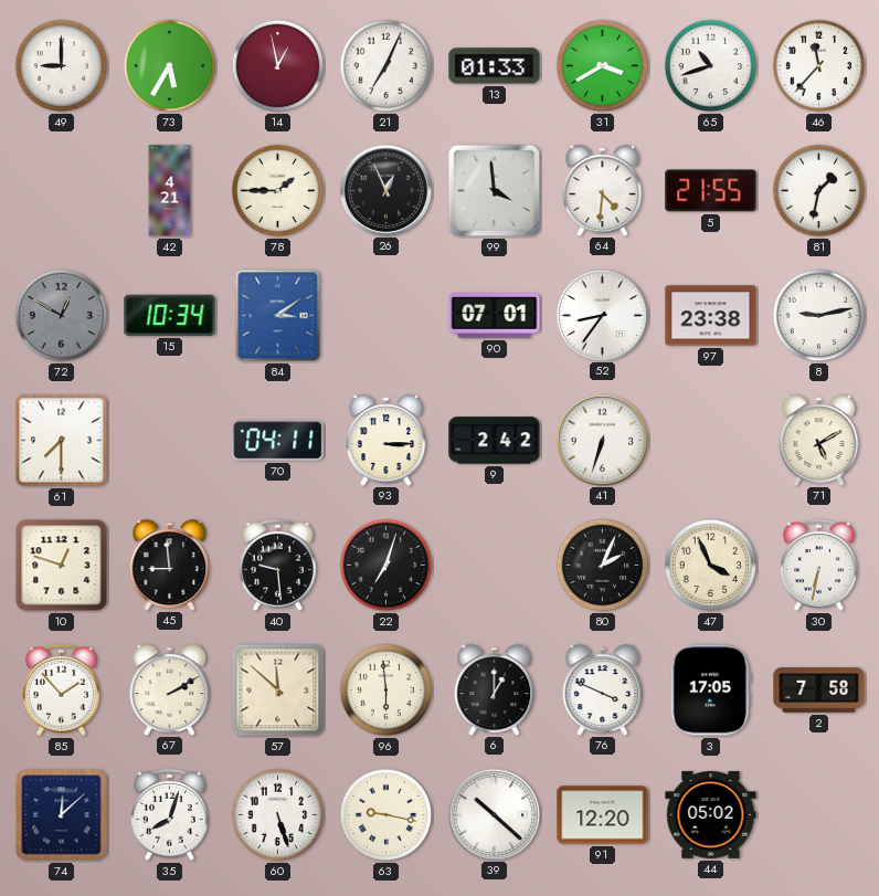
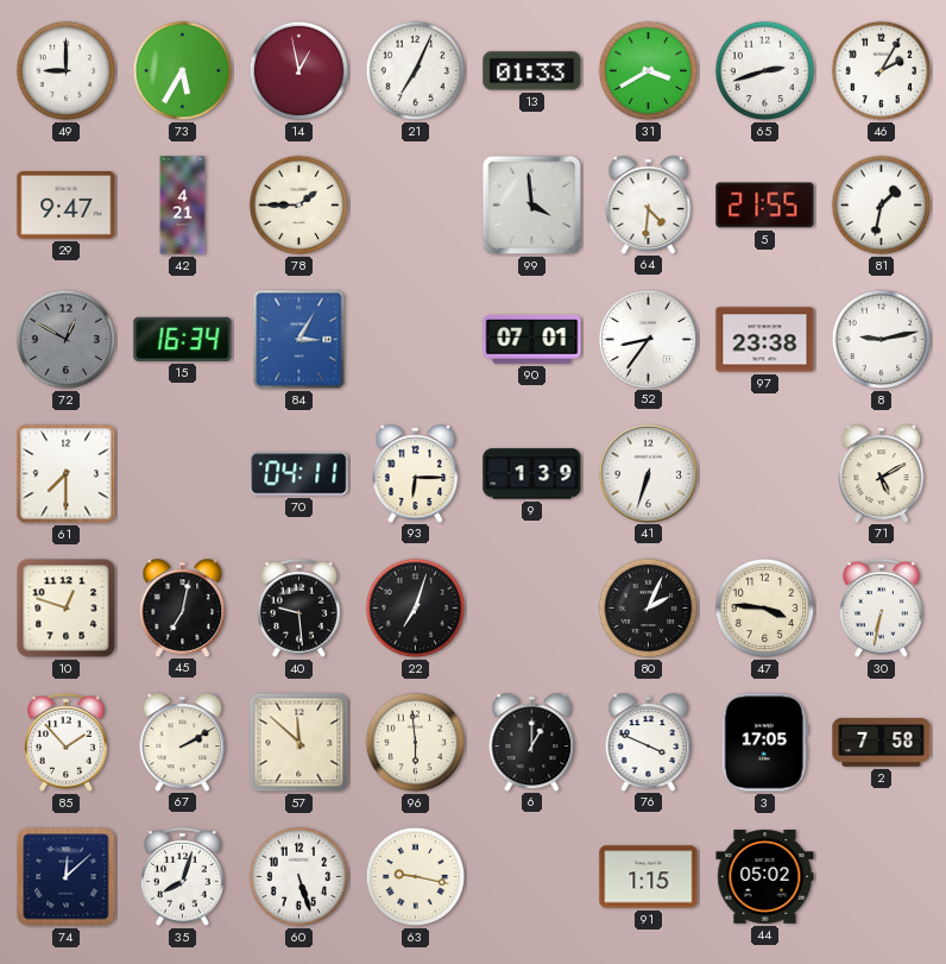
65: 10:42 -> 2:42 (765, 71)
46: 11:37 -> 2:05 (882, 71)
29: none -> 9:47 (67, 206)
26: 12:56 -> none (385, 190)
15: 10:34 -> 16:34 (183, 339)
84: 3:09 -> 3:05 (299, 340)
93: 3:15 -> 6:15 (416, 473)
9: 2:42 -> 1:39 (532, 474)
45: 8:59 -> 7:02 (183, 607)
47: 3:56 -> 3:46 (765, 609)
39: 10:22 -> none (494, 814)
91: 12:20 -> 1:15 (649, 877)
